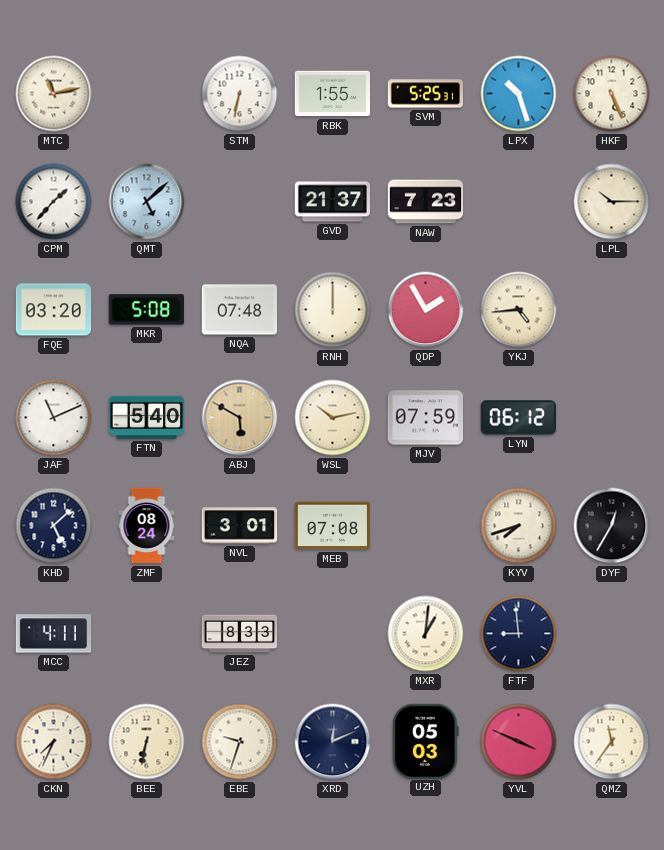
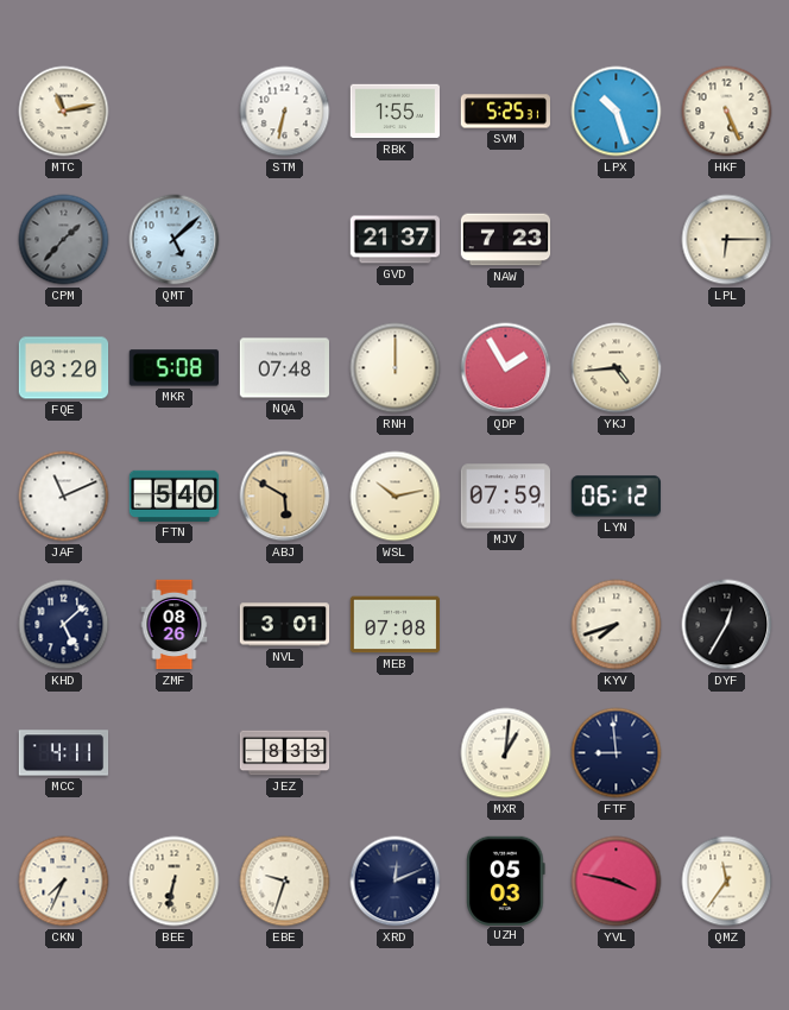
CPM dial: white -> grey (64, 240)
LPL: 10:15 -> 6:15 (727, 240)
ZMF: 08:24 -> 08:26 (175, 625)
YVL: 3:49 -> 3:47 (617, 882)
